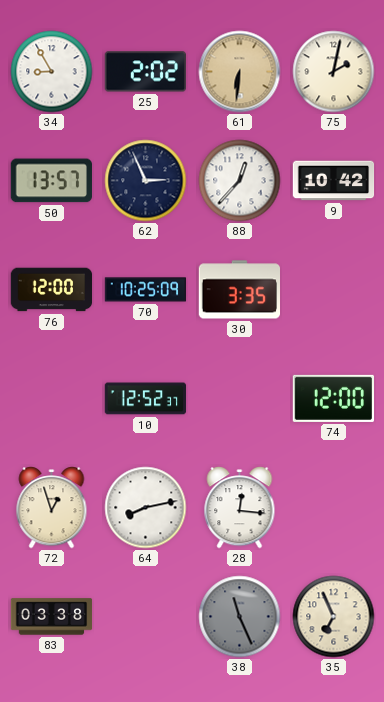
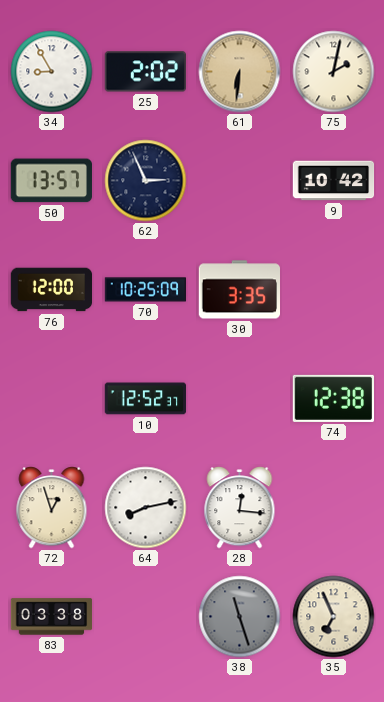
88: 12:37 -> none (240, 181)
74: 12:00 -> 12:38 (333, 398)
38: 11:26 -> 11:27 (240, 617)
